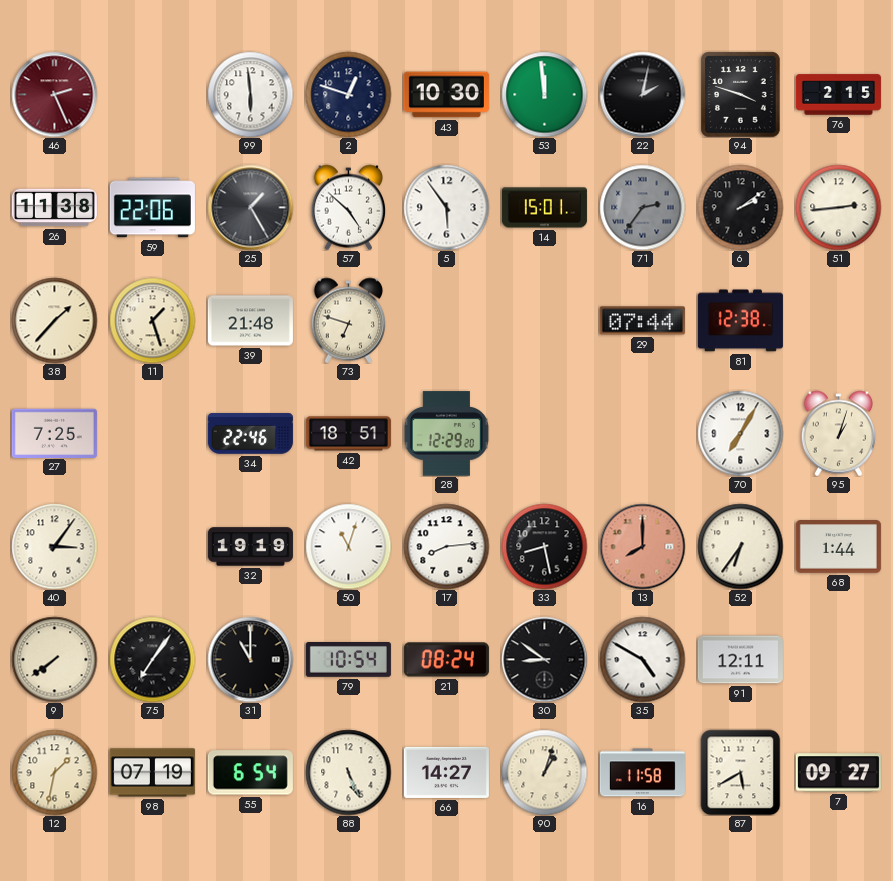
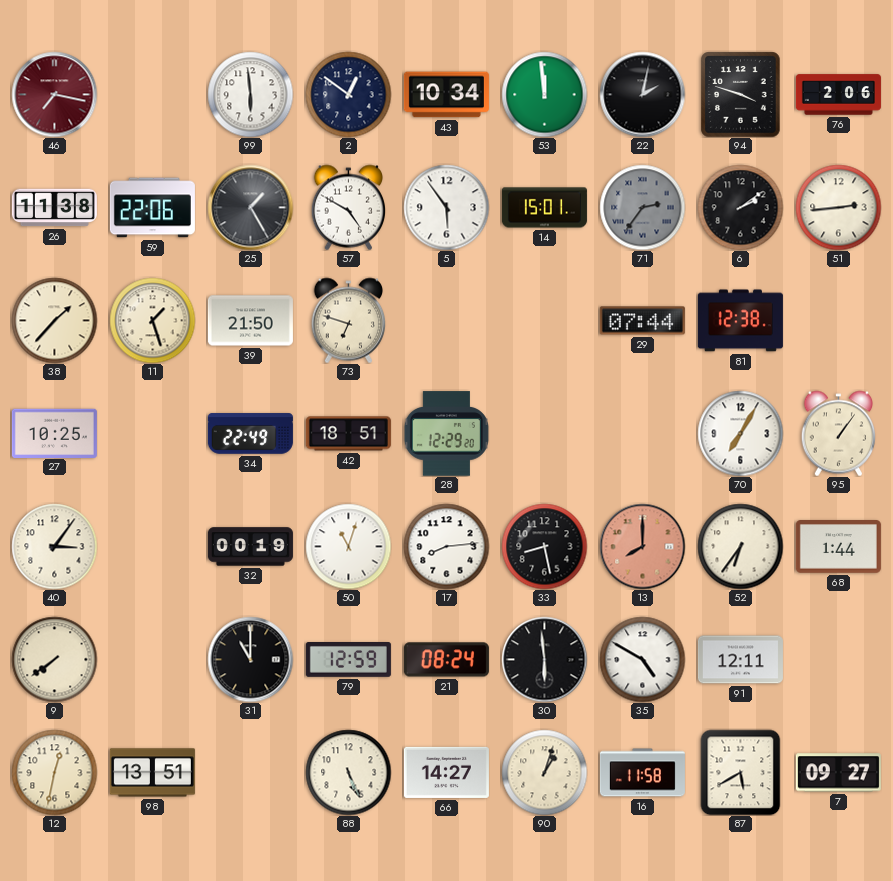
46: 2:26 -> 7:17 (54, 94)
2: 12:48 -> 12:51 (348, 94)
43: 10:30 -> 10:34 (446, 95)
76: 2:15 -> 2:06 (838, 95)
57: 4:52 -> 4:50 (348, 207)
39: 21:48 -> 21:50 (250, 321)
27: 7:25 -> 10:25 (54, 433)
34: 22:46 -> 22:49 (250, 434)
95: 1:03 -> 1:06 (838, 433)
32: 19:19 -> 00:19 (250, 547)
75: 7:06 -> none (152, 659)
79: 10:54 -> 12:59 (348, 660)
30: 8:51 -> 5:59 (544, 659)
12: 1:32 -> 12:32 (54, 772)
98: 07:19 -> 13:51 (152, 773)
55: 6:54 -> none (250, 773)
